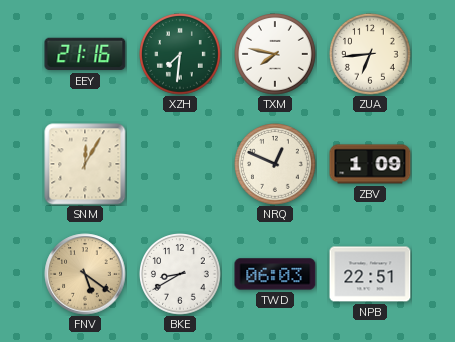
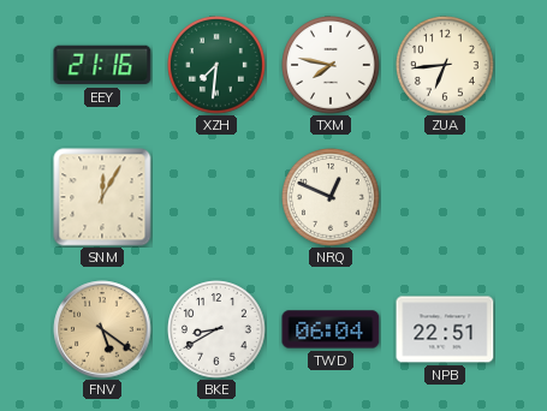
ZBV: 1:09 -> none (370, 164)
TWD: 06:03 -> 06:04 (331, 329)
